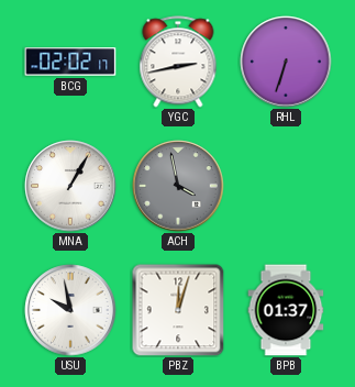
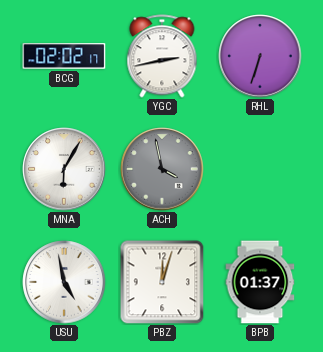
MNA: 1:05 -> 6:05 (64, 169)
USU: 9:58 -> 4:58 (64, 282)
